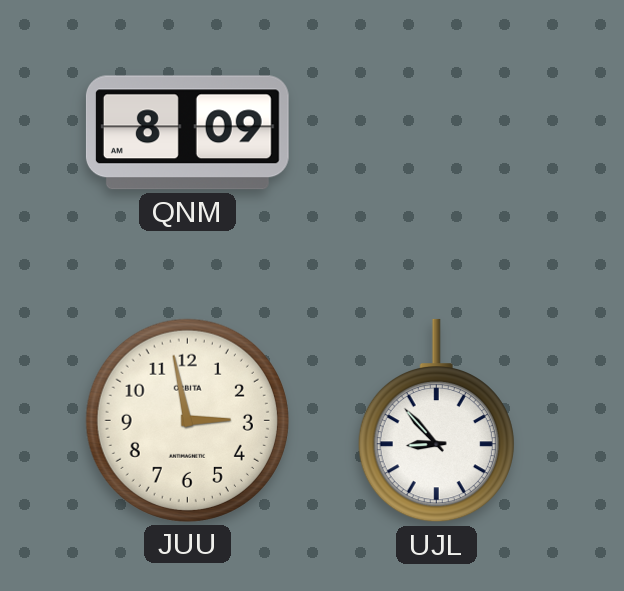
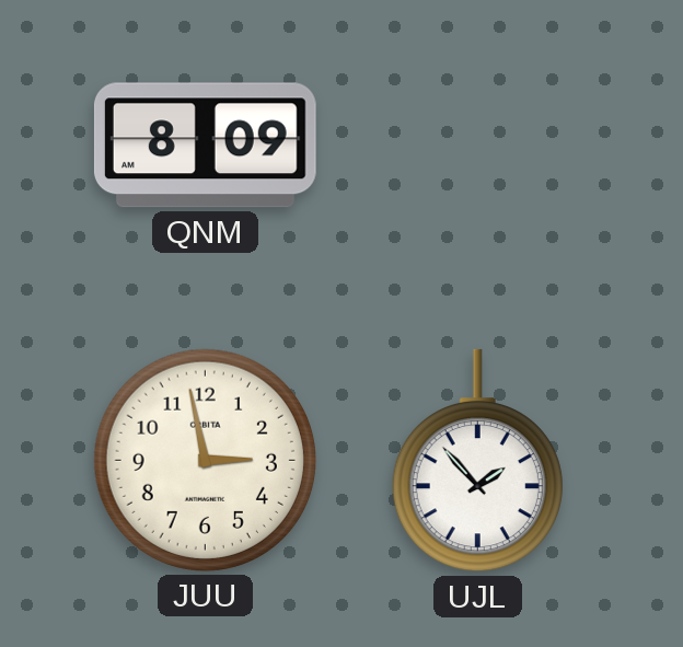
UJL: 8:53 -> 1:53 (477, 461)
